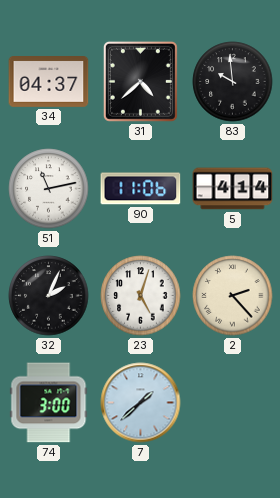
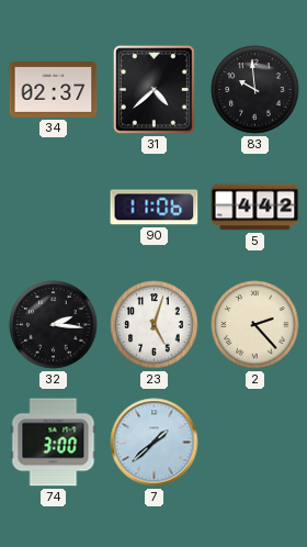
34: 04:37 -> 02:37 (54, 90)
51: 11:13 -> none (49, 189)
5: 4:14 -> 4:42 (255, 208)
32: 2:04 -> 2:16 (54, 325)
